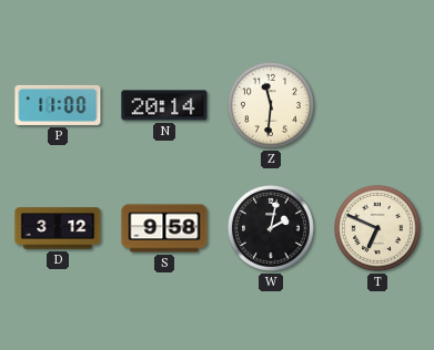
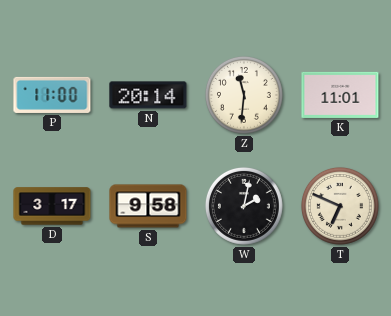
K: none -> 11:01 (340, 95)
D: 3:12 -> 3:17 (52, 206)
